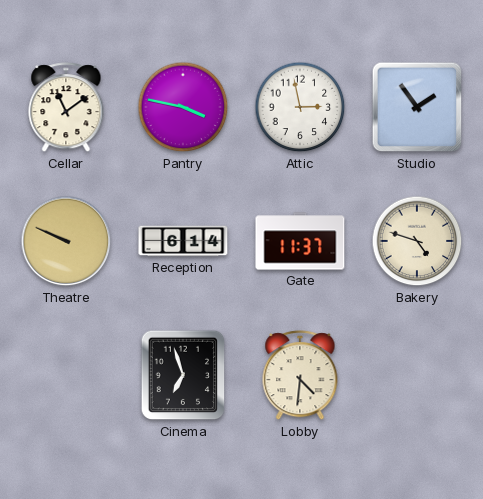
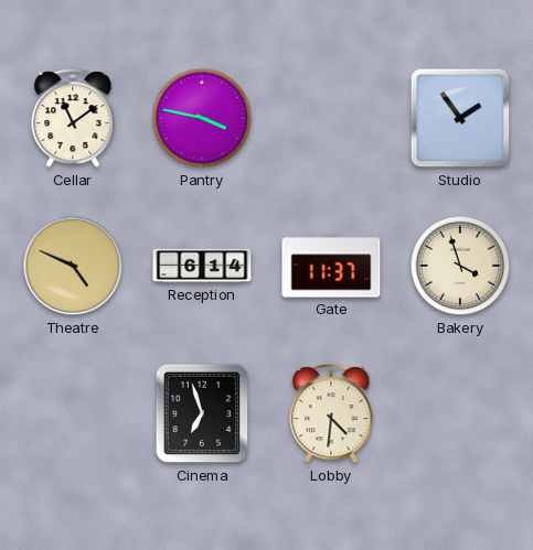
Attic: 2:58 -> none (300, 107)
Theatre: 9:49 -> 4:49 (73, 266)
Bakery: 4:48 -> 3:57 (460, 266)
